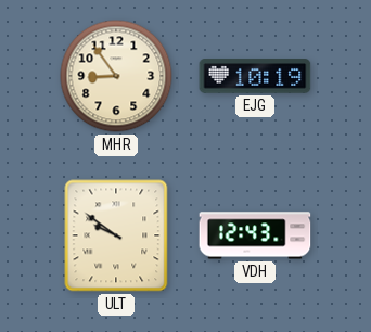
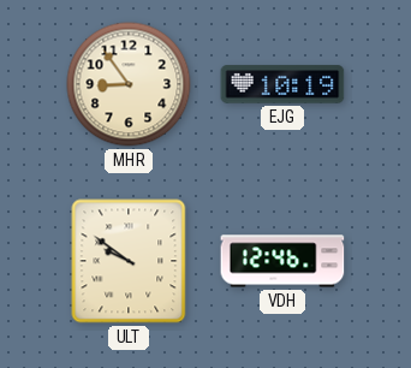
VDH: 12:43 -> 12:46 (282, 261)
